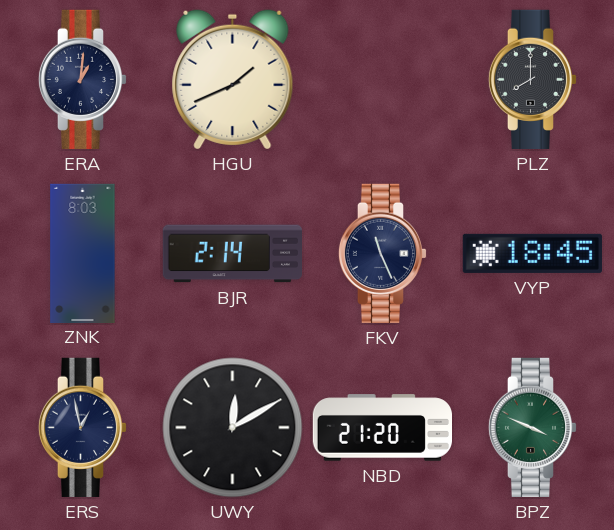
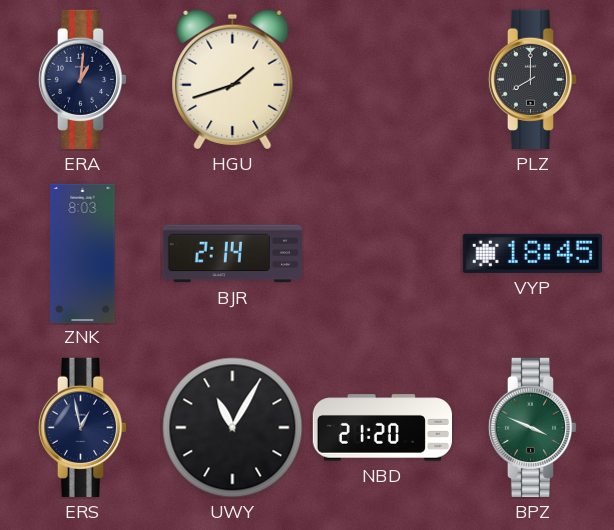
HGU: 1:41 -> 1:42 (233, 80)
FKV: 11:26 -> none (383, 253)
UWY: 12:10 -> 11:05 (233, 428)
